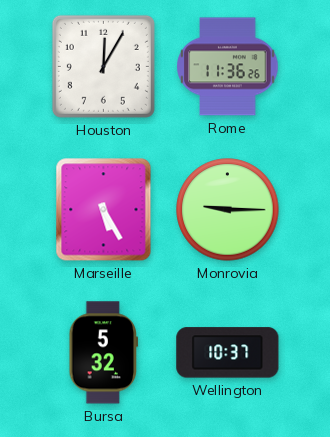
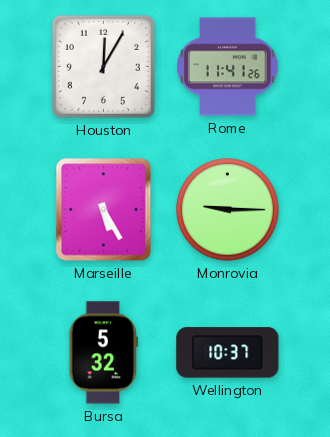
Rome: 11:36 -> 11:41 (228, 67)
